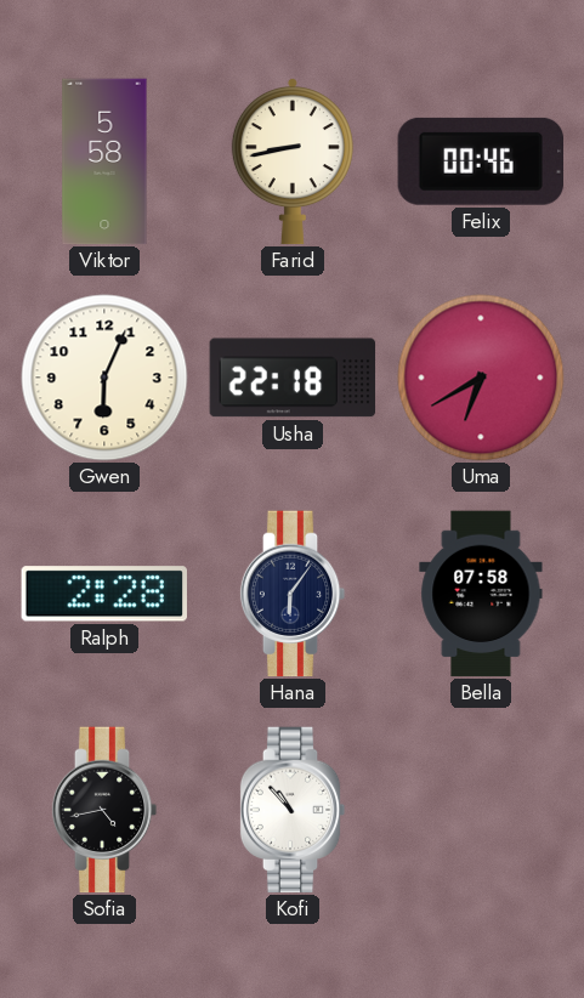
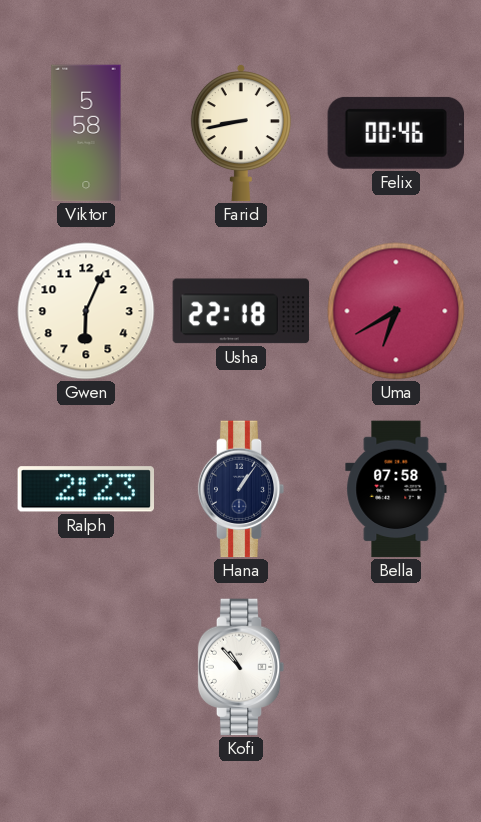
Ralph: 2:28 -> 2:23 (85, 489)
Hana: 6:06 -> 1:06 (241, 489)
Sofia: 4:43 -> none (104, 810)
